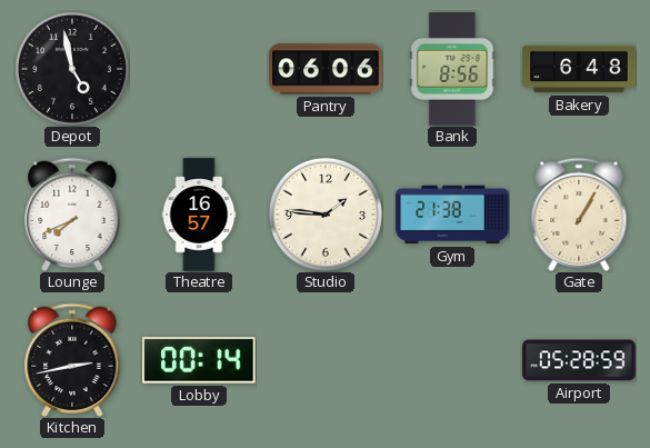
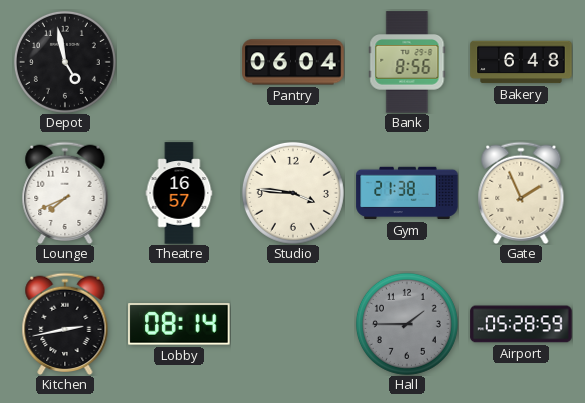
Pantry: 06:06 -> 06:04 (293, 62)
Studio: 1:46 -> 3:46 (293, 193)
Gate: 1:05 -> 1:56 (521, 192)
Lobby: 00:14 -> 08:14 (179, 324)
Hall: none -> 1:45 (407, 324)
